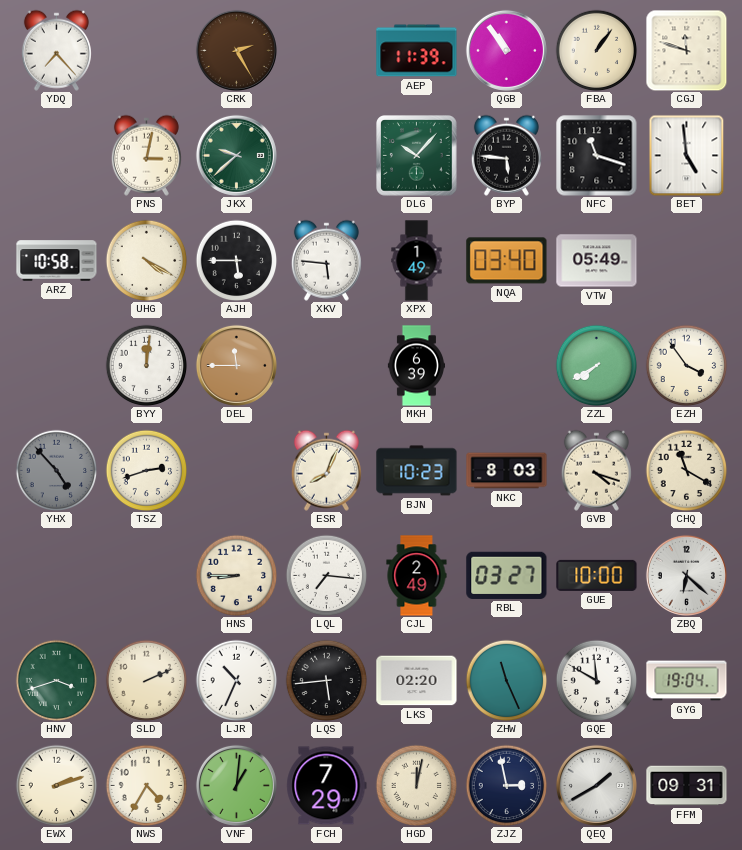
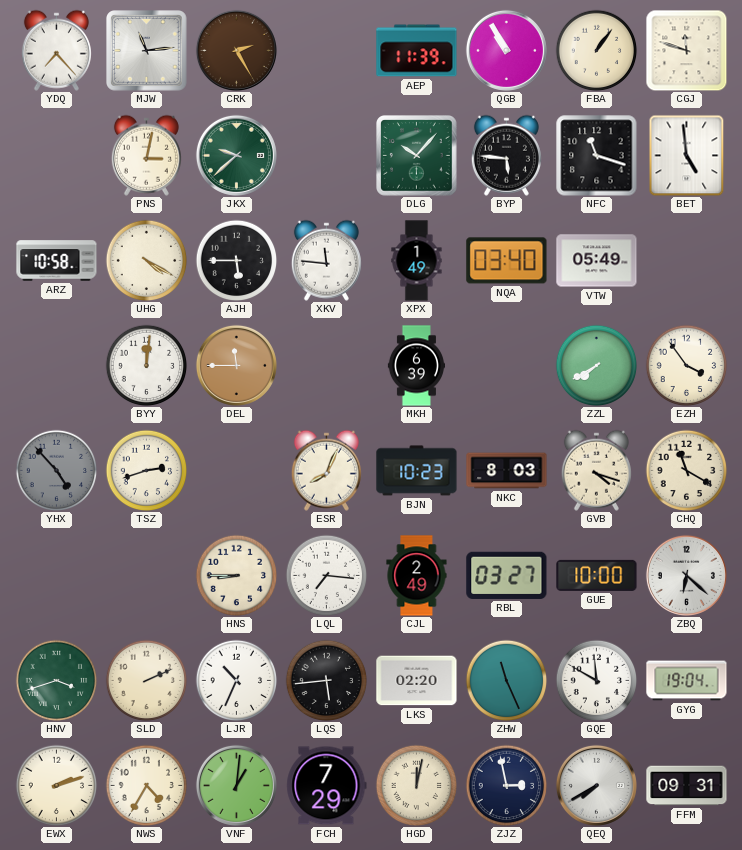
MJW: none -> 11:14 (147, 51)
QGB: 10:54 -> 10:55 (506, 50)
XKV: 5:46 -> 11:46 (326, 260)
QEQ: 1:40 -> 7:40 (596, 785)
